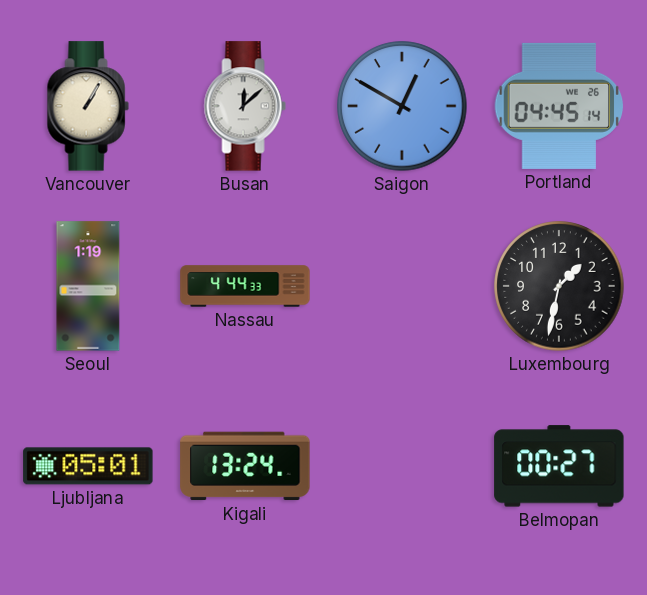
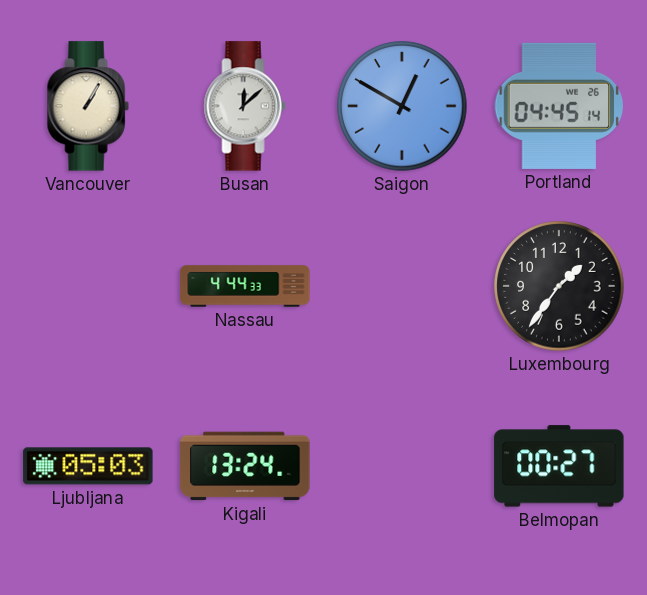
Seoul: 1:19 -> none (88, 286)
Luxembourg: 1:32 -> 1:36 (559, 286)
Ljubljana: 05:01 -> 05:03 (88, 466)
